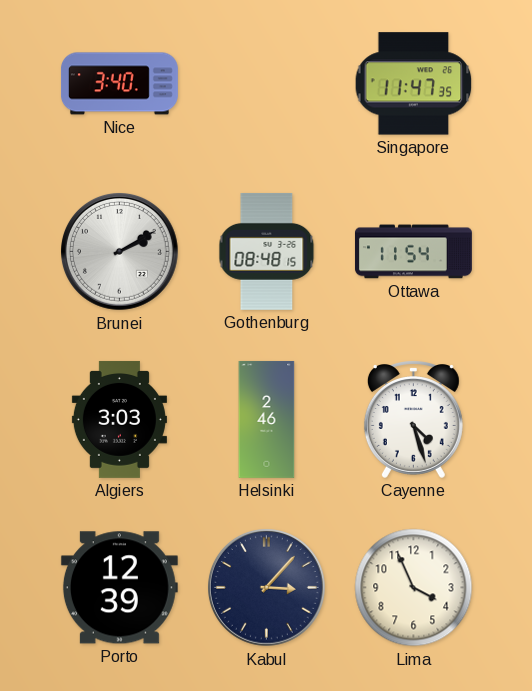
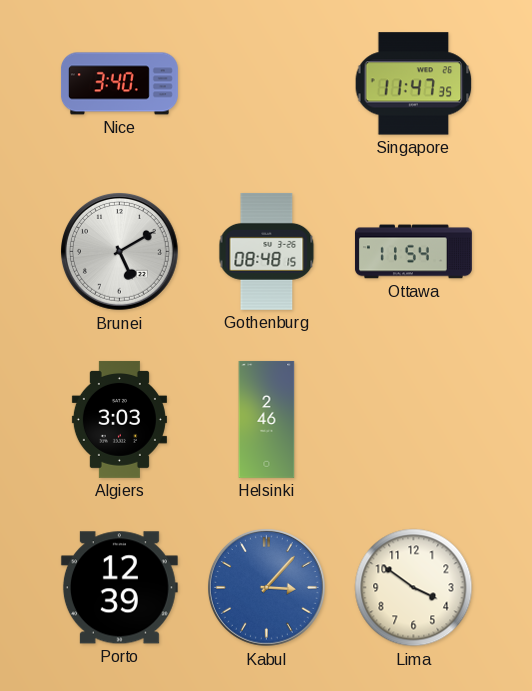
Brunei: 2:10 -> 5:10 (120, 252)
Cayenne: 4:27 -> none (413, 420)
Kabul dial: navy -> blue (267, 588)
Lima: 3:56 -> 3:51 (414, 588)
